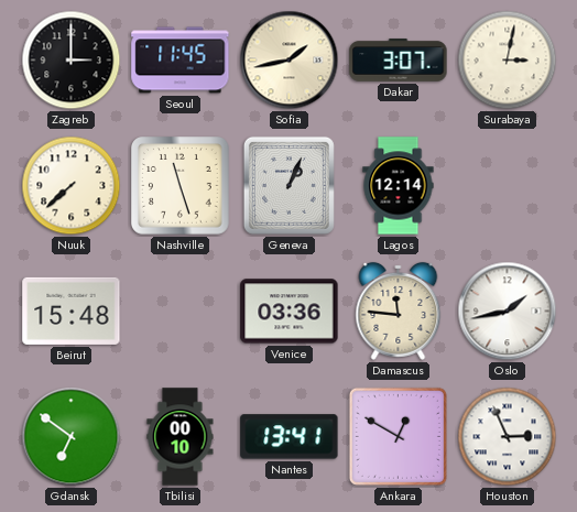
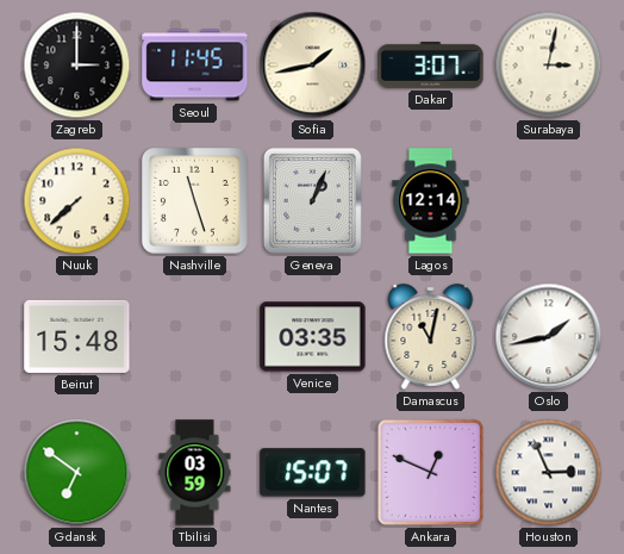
Venice: 03:36 -> 03:35 (313, 337)
Damascus: 11:46 -> 11:02 (431, 336)
Tbilisi: 00:10 -> 03:59 (195, 473)
Nantes: 13:41 -> 15:07 (313, 473)
Ankara: 12:50 -> 12:49 (430, 472)
